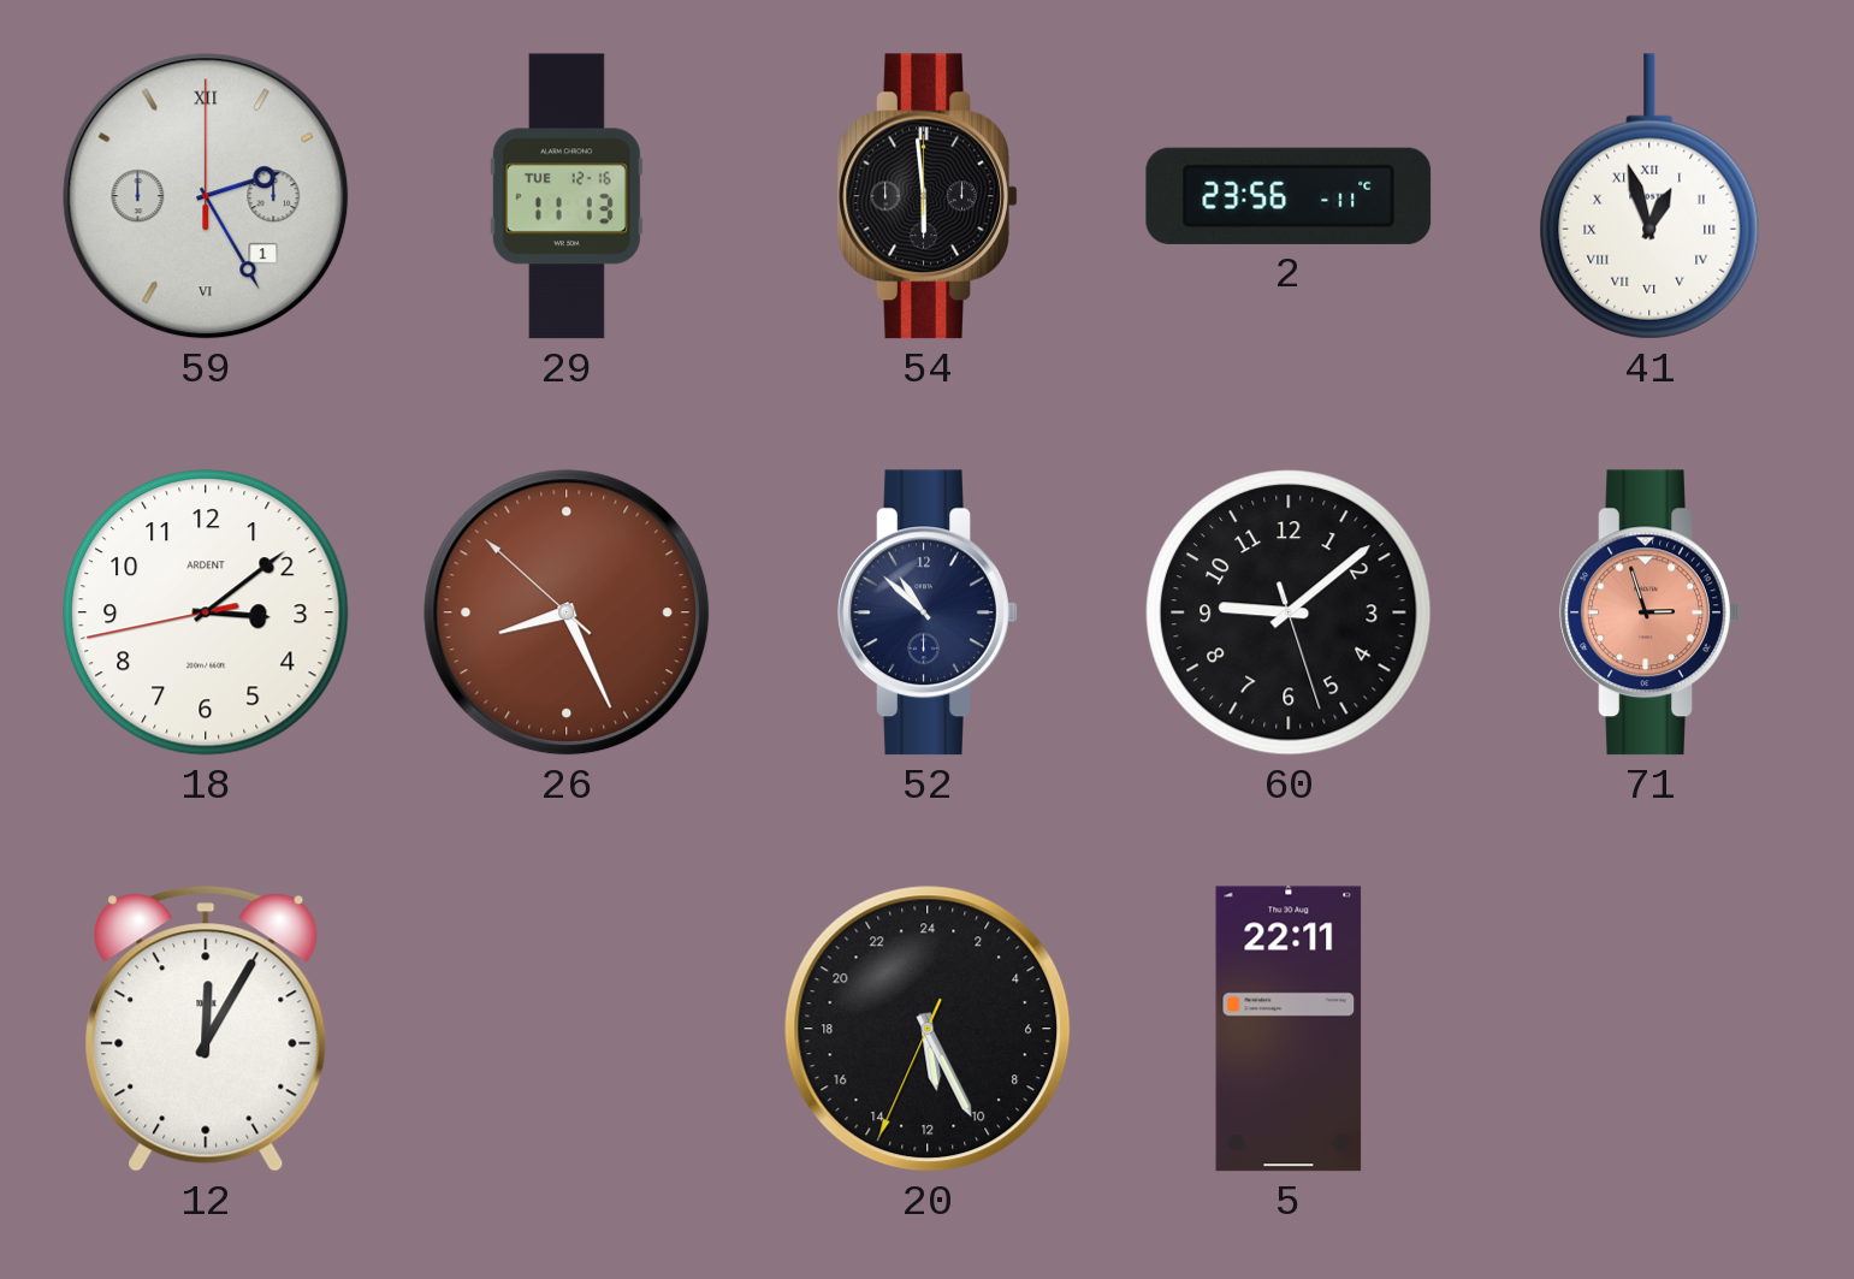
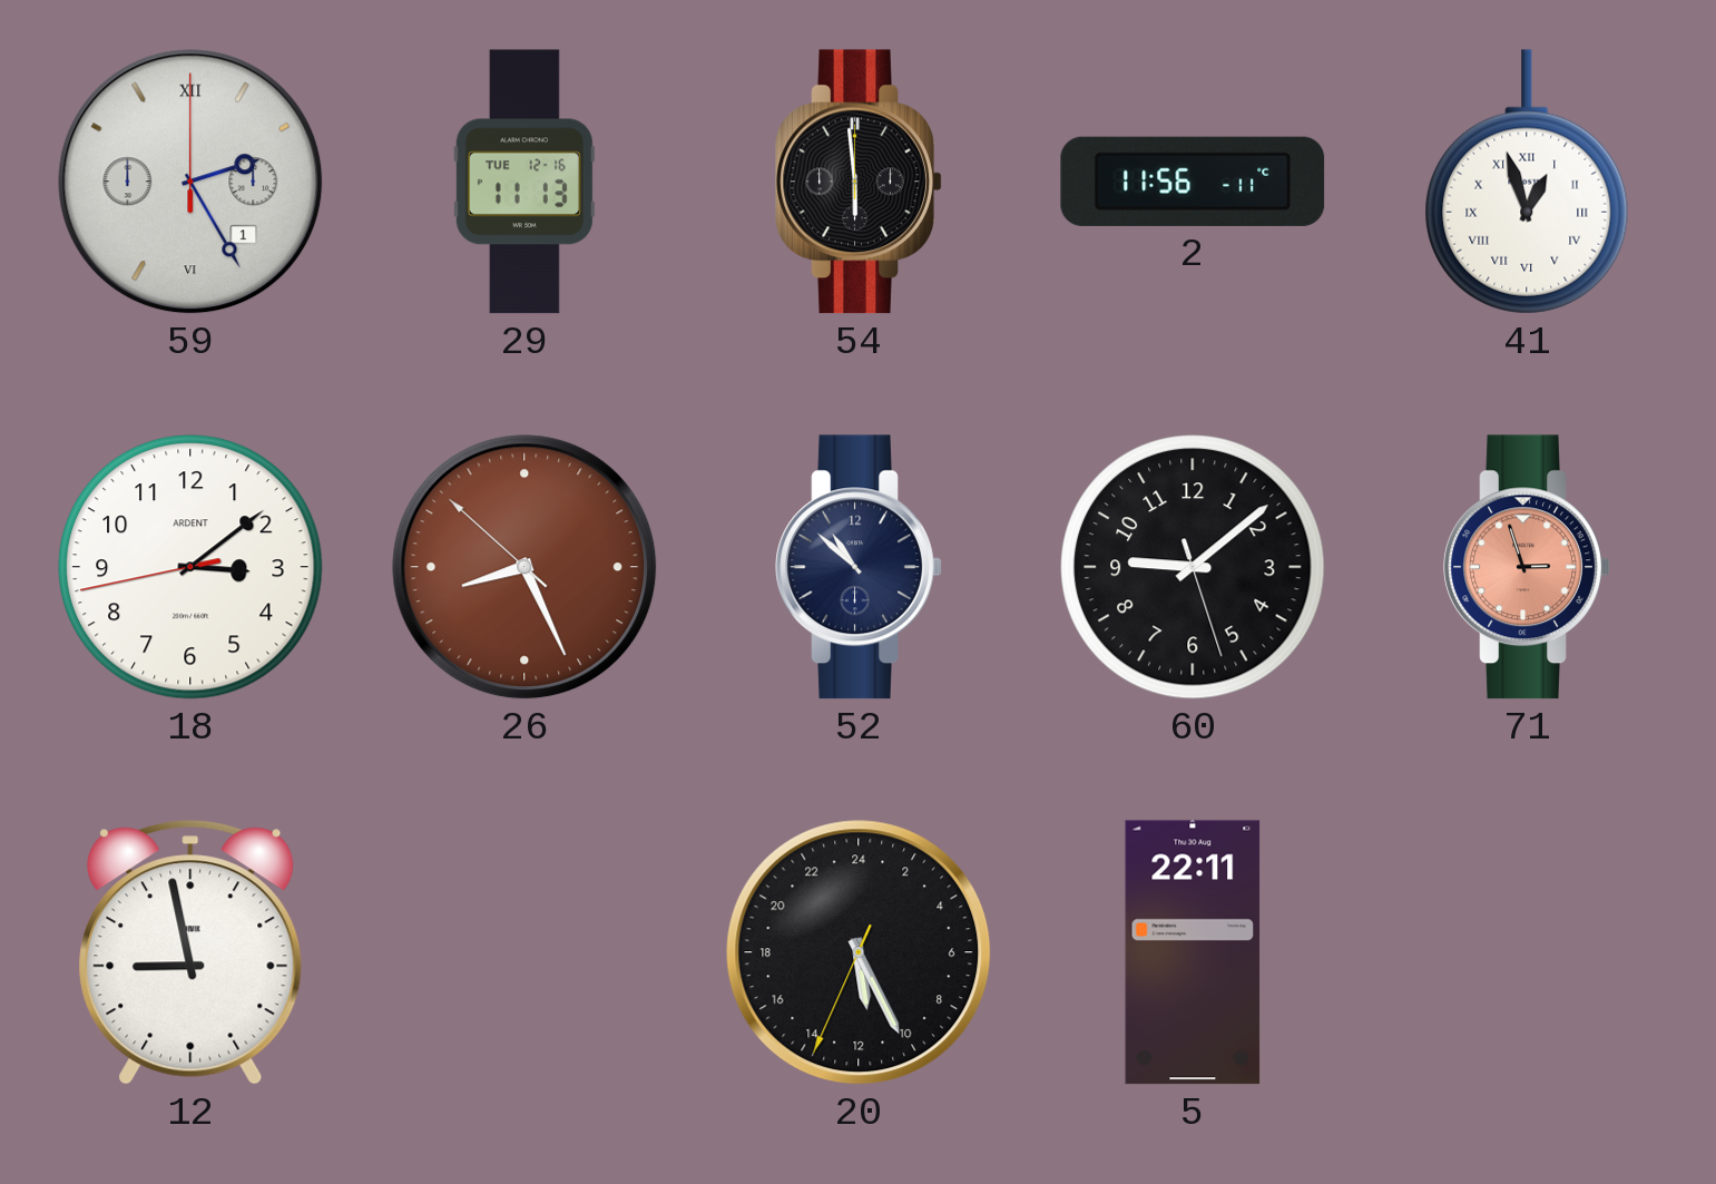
2: 23:56 -> 11:56 (1193, 182)
12: 12:05 -> 8:58 (190, 952)
